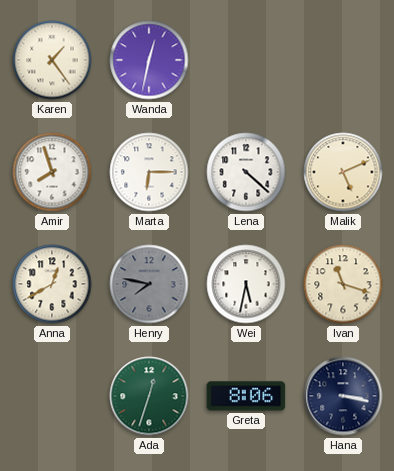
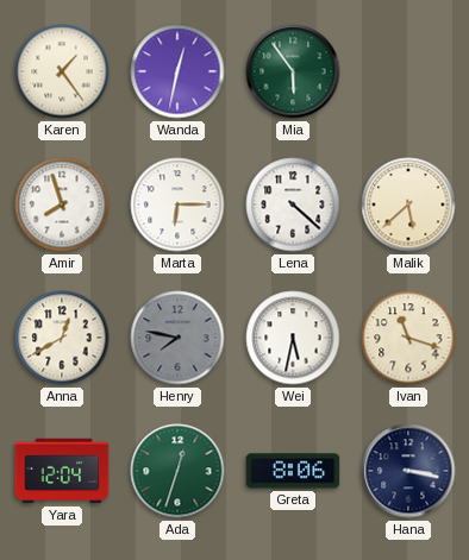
Mia: none -> 5:54 (293, 71)
Malik: 5:11 -> 5:38 (408, 205)
Yara: none -> 12:04 (62, 471)
